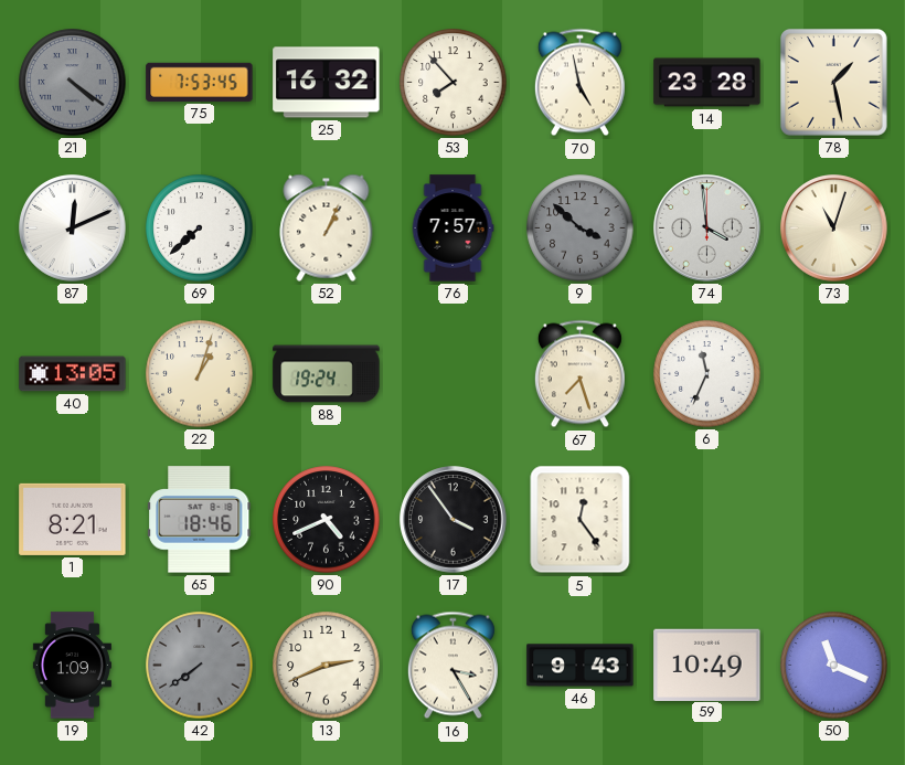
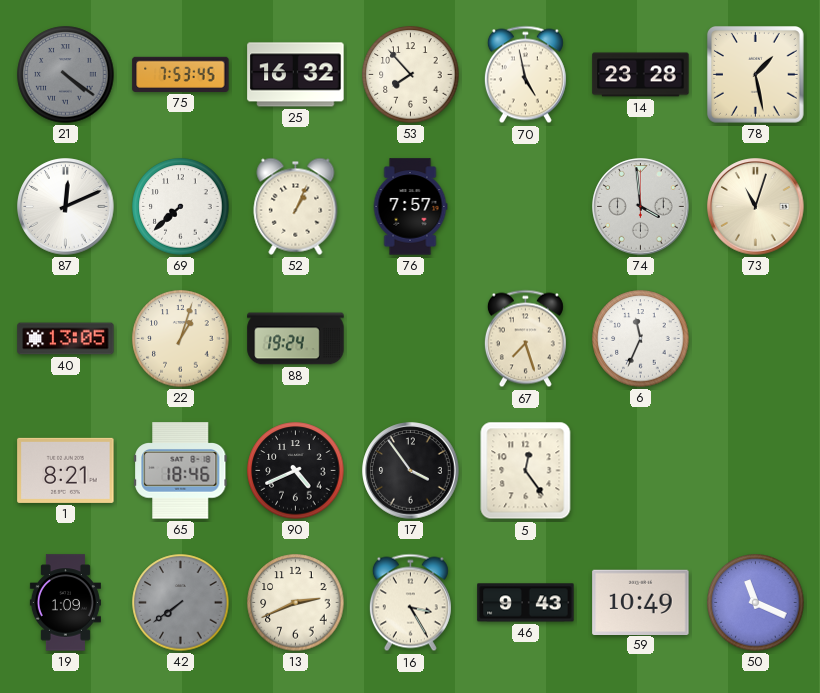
9: 3:52 -> none (581, 229)
